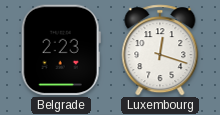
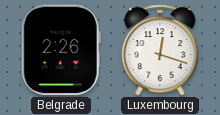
Belgrade: 2:23 -> 2:26 (61, 50)
